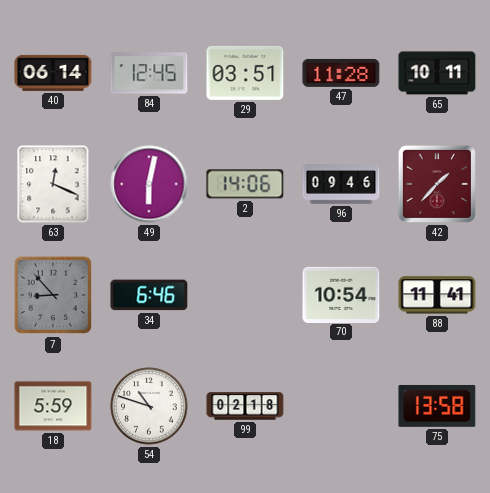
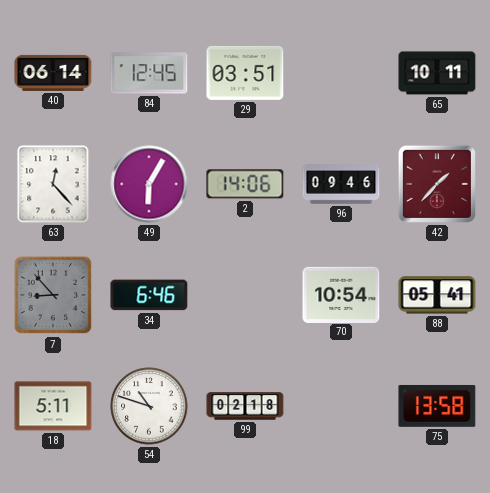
47: 11:28 -> none (341, 73)
63: 12:19 -> 12:23 (53, 184)
49: 6:02 -> 6:05 (149, 184)
88: 11:41 -> 05:41 (437, 295)
18: 5:59 -> 5:11 (53, 406)
